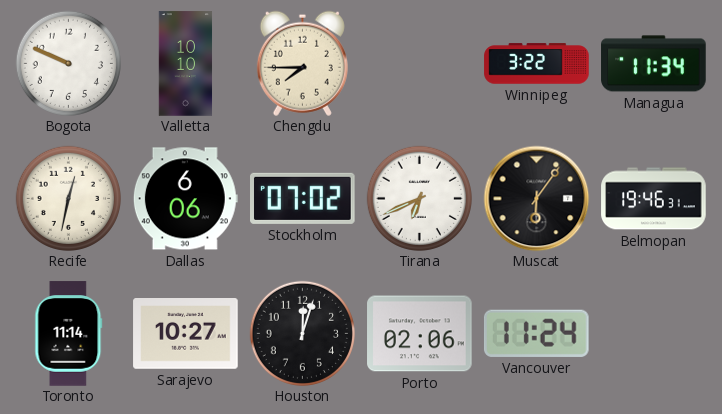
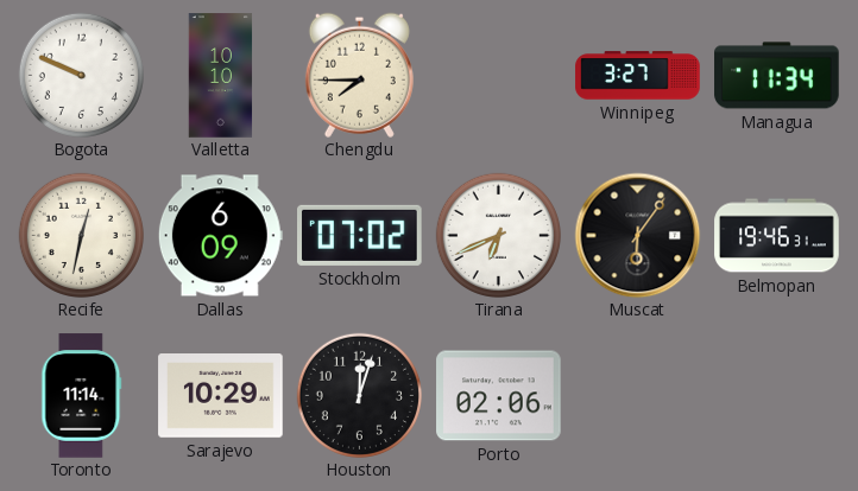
Winnipeg: 3:22 -> 3:27 (638, 76)
Dallas: 6:06 -> 6:09 (220, 236)
Sarajevo: 10:27 -> 10:29 (221, 396)
Vancouver: 11:24 -> none (536, 333)
